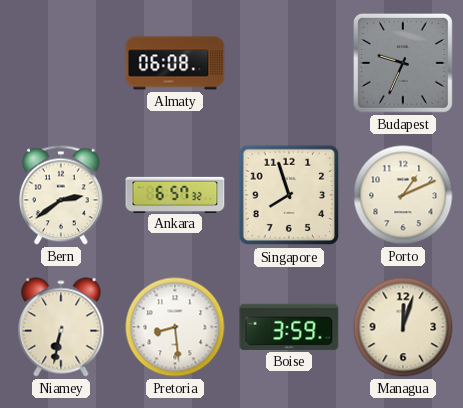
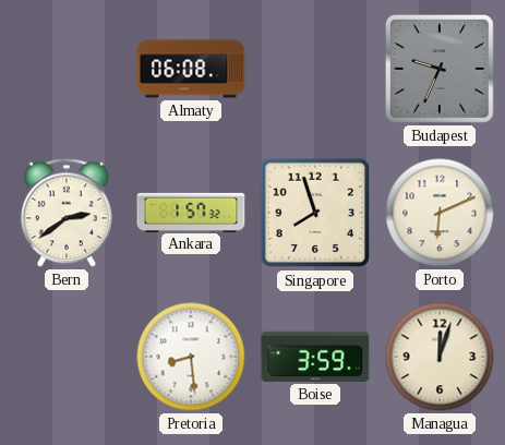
Ankara: 6:57 -> 1:57 (191, 212)
Porto: 1:11 -> 6:11 (440, 213)
Niamey: 6:32 -> none (61, 327)
